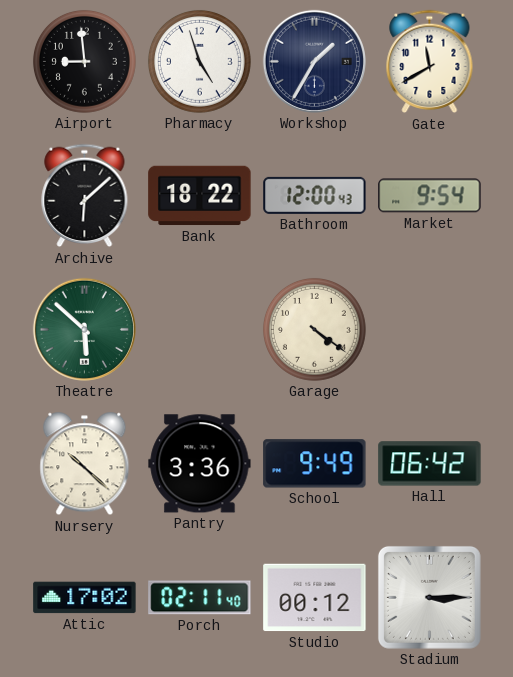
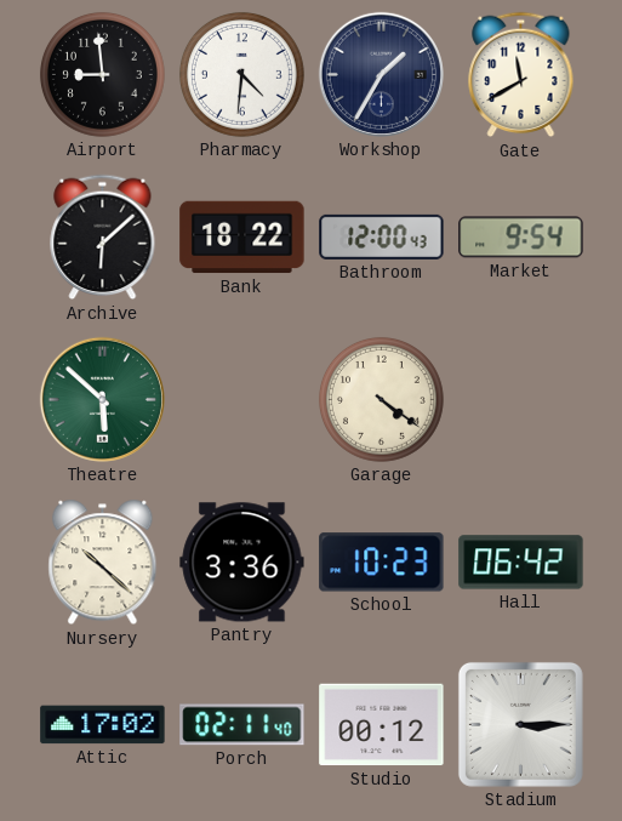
Pharmacy: 4:57 -> 4:31 (241, 74)
School: 9:49 -> 10:23 (382, 563)
